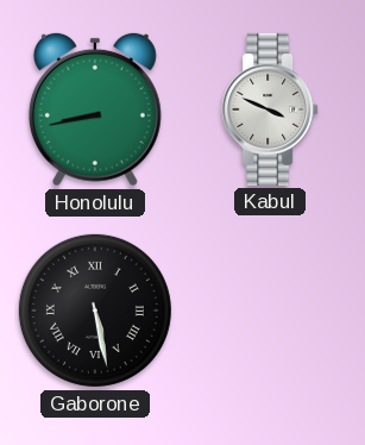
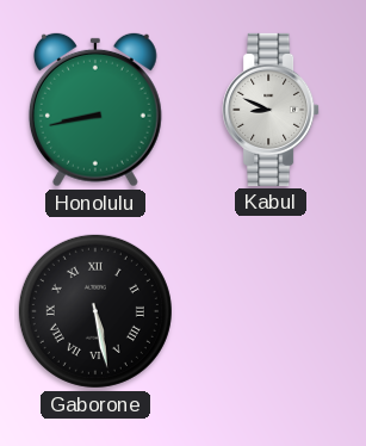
Kabul: 3:49 -> 8:49 (271, 110)
